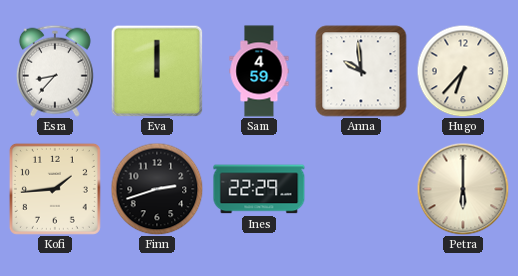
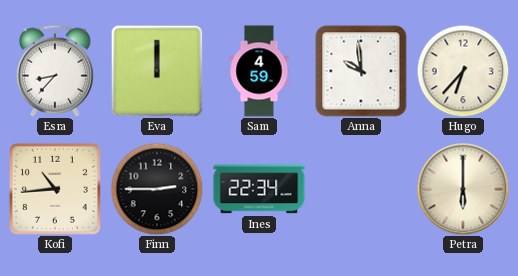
Kofi: 1:44 -> 10:44 (55, 189)
Finn: 2:42 -> 2:45 (157, 189)
Ines: 22:29 -> 22:34 (259, 189)
